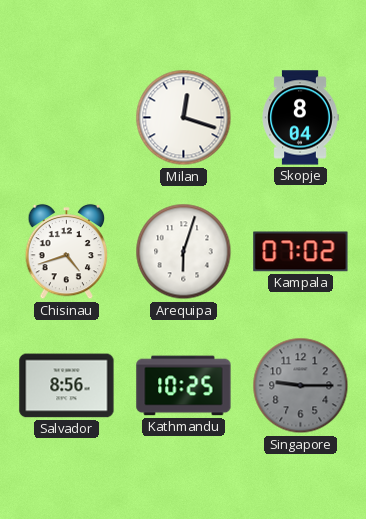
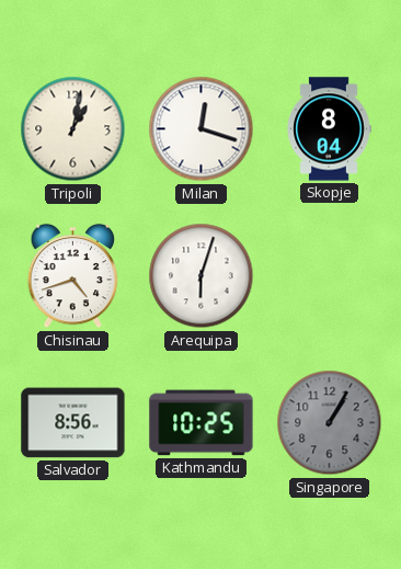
Tripoli: none -> 1:02 (73, 129)
Kampala: 07:02 -> none (301, 252)
Singapore: 9:15 -> 1:05 (330, 423)
